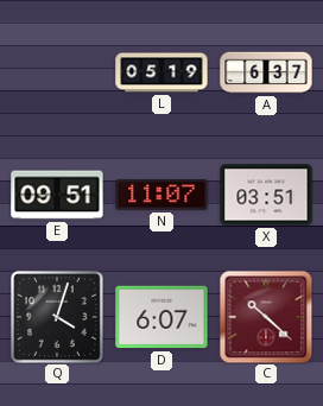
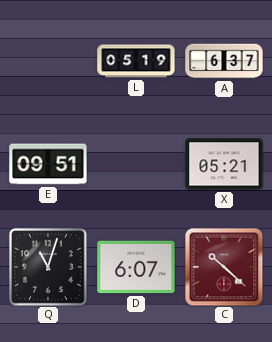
N: 11:07 -> none (161, 195)
X: 03:51 -> 05:21 (224, 164)
Q: 4:03 -> 11:03 (49, 268)
